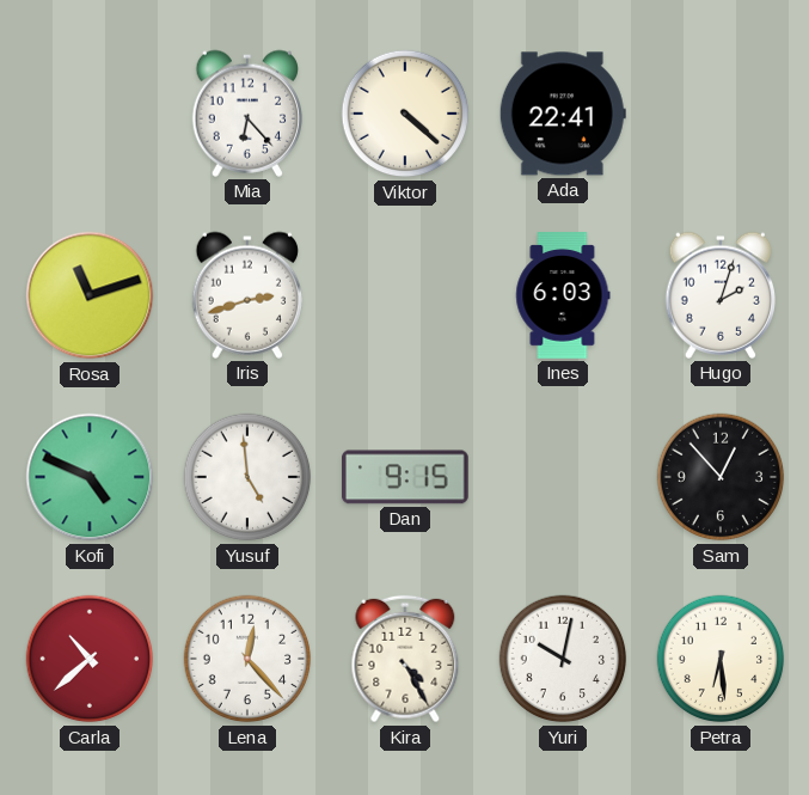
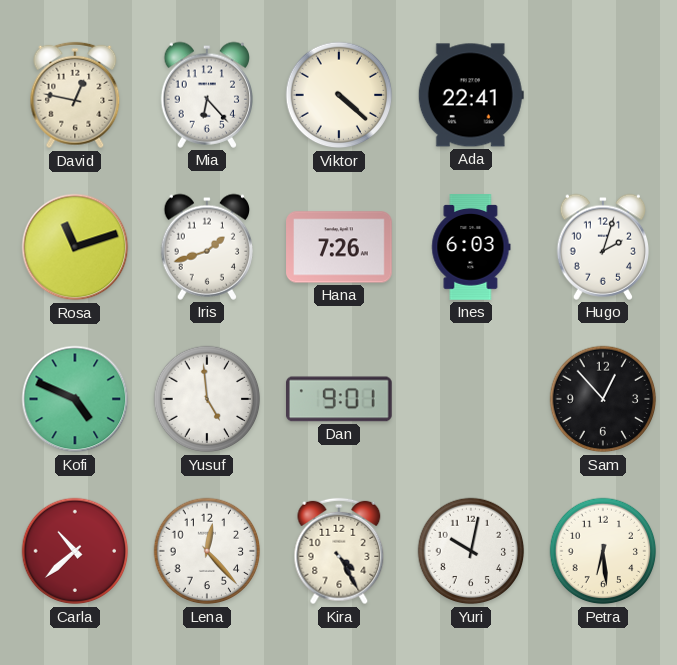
David: none -> 12:47 (75, 95)
Iris: 2:42 -> 1:42 (207, 247)
Hana: none -> 7:26 (339, 247)
Dan: 9:15 -> 9:01 (340, 399)
